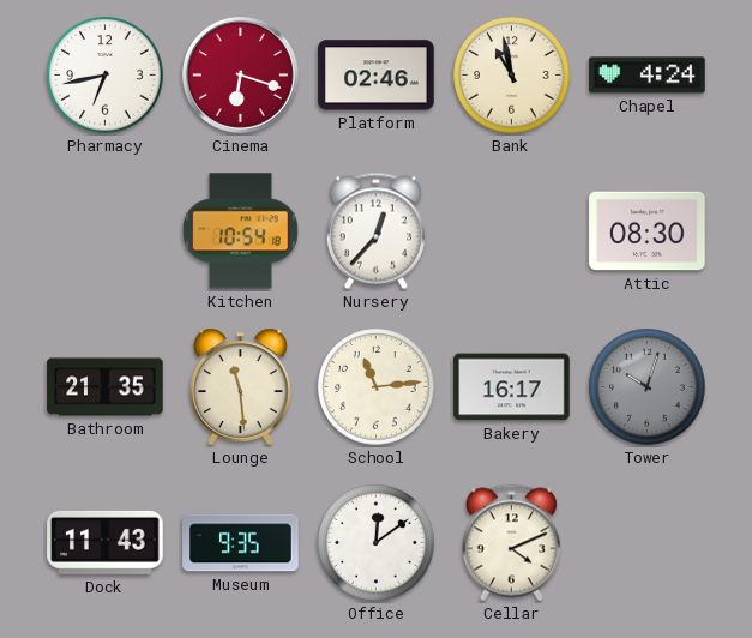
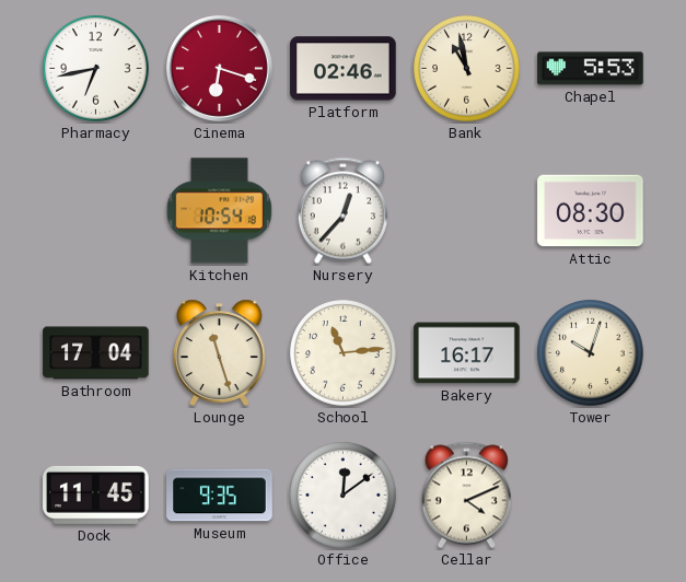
Chapel: 4:24 -> 5:53 (591, 69)
Bathroom: 21:35 -> 17:04 (96, 353)
Lounge: 11:29 -> 11:27 (220, 352)
Tower dial: grey -> cream (591, 353)
Dock: 11:43 -> 11:45 (96, 494)
